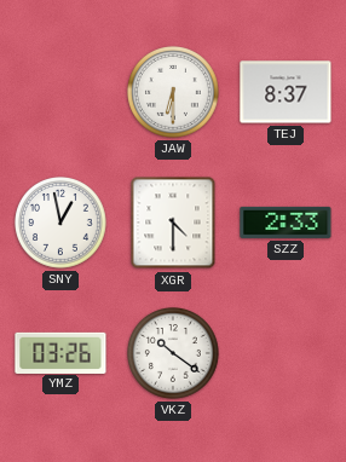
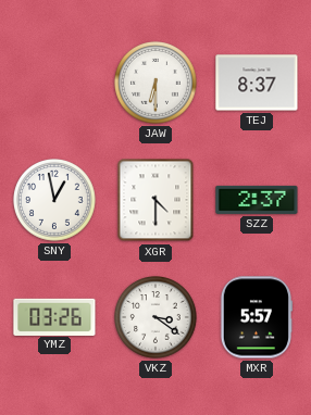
SZZ: 2:33 -> 2:37 (257, 200)
VKZ: 10:21 -> 3:21 (157, 318)
MXR: none -> 5:57 (257, 317)
